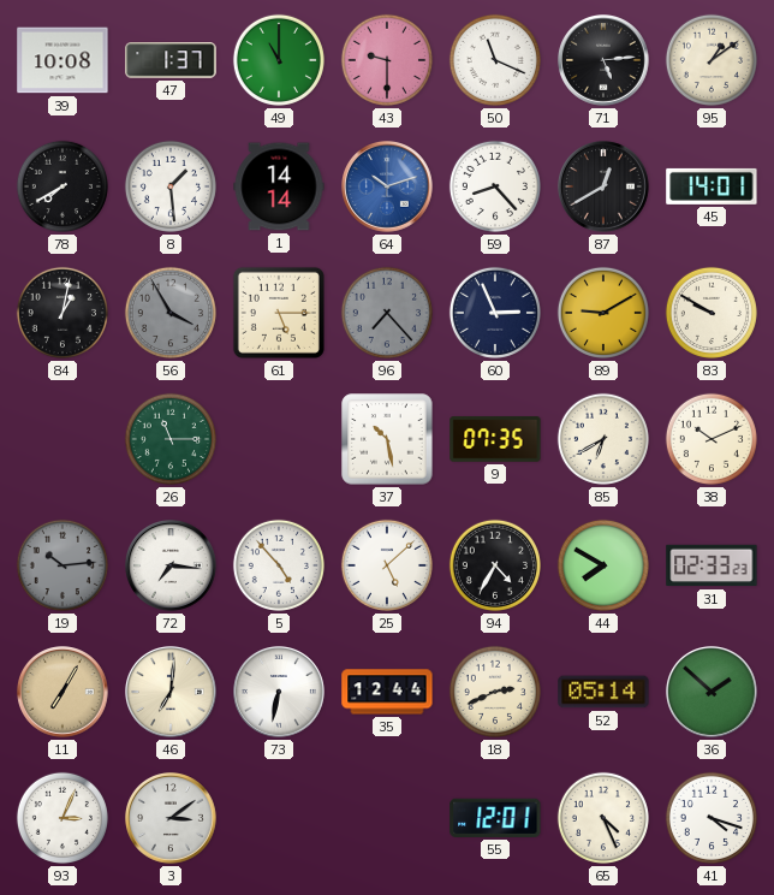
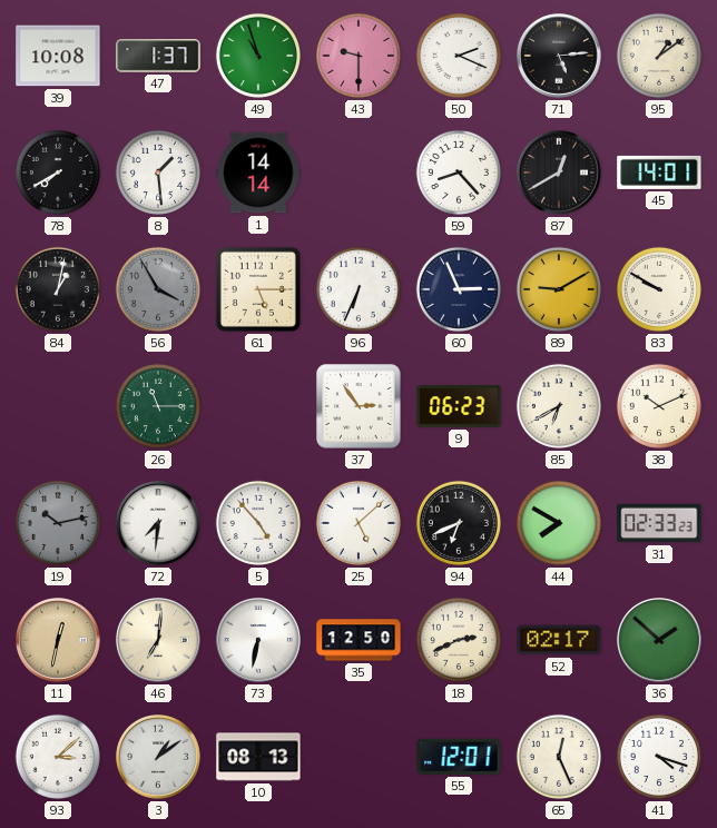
49: 11:00 -> 10:57 (258, 56)
50: 11:19 -> 2:19 (459, 56)
64: 10:12 -> none (388, 188)
96: 7:23 -> 6:34 (358, 289)
96 dial: grey -> white (358, 289)
37: 10:28 -> 2:54 (358, 406)
9: 07:35 -> 06:23 (459, 406)
19: 10:14 -> 10:13 (58, 523)
72: 7:16 -> 7:31 (159, 524)
94: 4:35 -> 6:41 (459, 523)
11: 7:05 -> 12:32 (59, 641)
35: 12:44 -> 12:50 (358, 640)
52: 05:14 -> 02:17 (559, 640)
93: 3:04 -> 3:08 (58, 757)
3: 3:09 -> 1:09 (159, 758)
10: none -> 08:13 (258, 757)
65: 4:26 -> 12:26 (559, 757)
